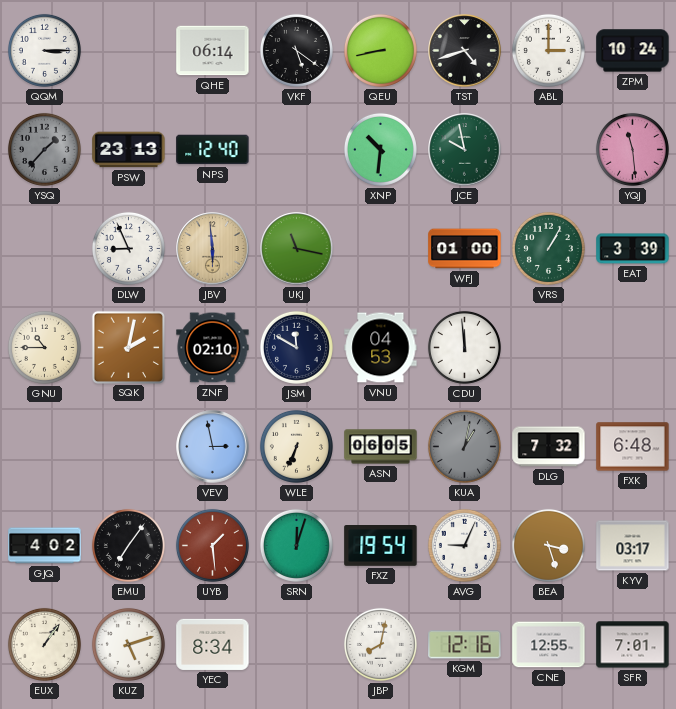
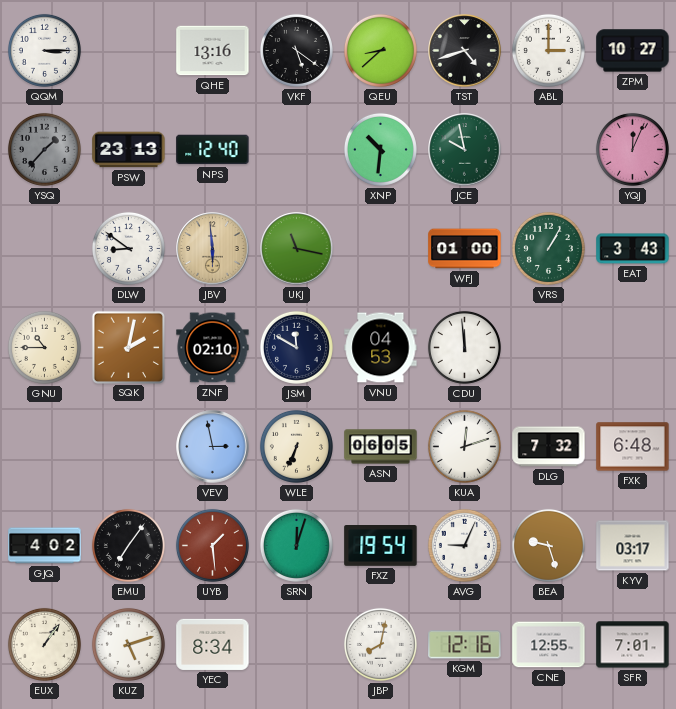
QHE: 06:14 -> 13:16 (213, 51)
QEU: 8:43 -> 8:38 (380, 50)
ZPM: 10:24 -> 10:27 (633, 51)
YQJ: 11:29 -> 12:04 (632, 149)
DLW: 8:56 -> 8:51 (128, 248)
EAT: 3:39 -> 3:43 (633, 249)
KUA: 1:02 -> 12:12 (464, 446)
KUA dial: grey -> white (464, 446)
BEA: 3:27 -> 9:27 (548, 545)
